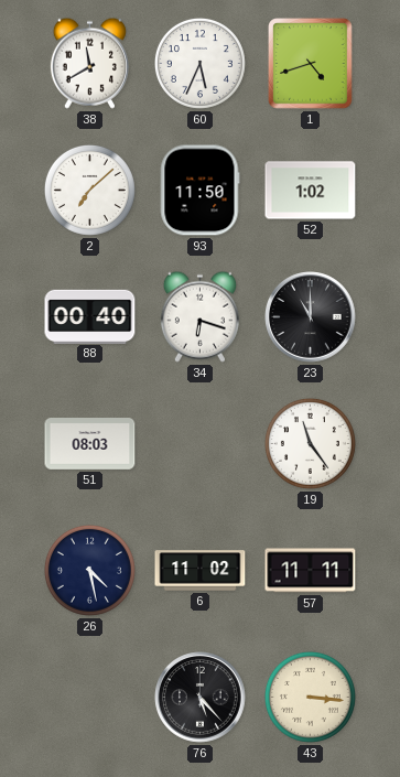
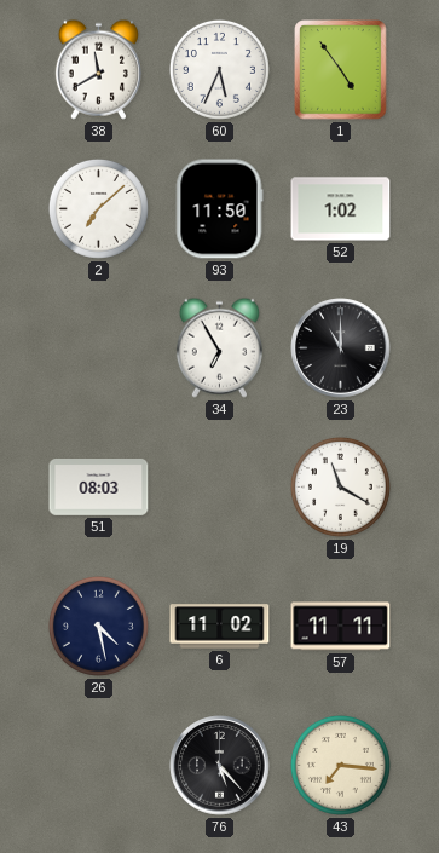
1: 4:42 -> 4:54 (341, 70)
88: 00:40 -> none (90, 316)
34: 6:18 -> 6:55 (219, 347)
19: 11:24 -> 11:20 (340, 486)
43: 3:16 -> 7:16 (340, 765)
